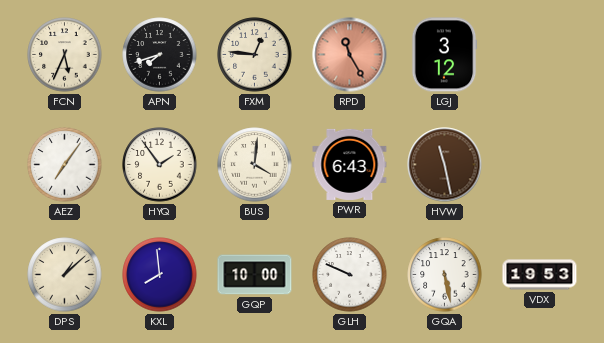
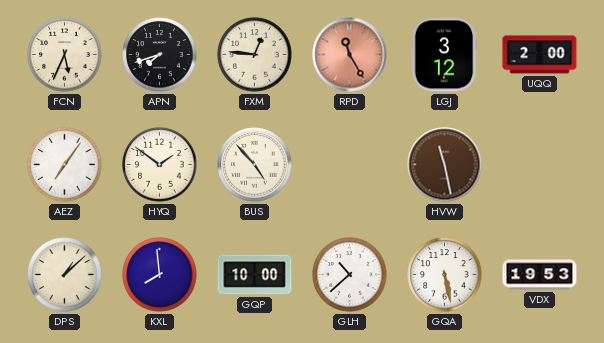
UQQ: none -> 2:00 (540, 55)
HYQ: 1:54 -> 1:51 (160, 165)
BUS: 4:01 -> 4:53 (255, 165)
PWR: 6:43 -> none (350, 164)
GLH: 9:49 -> 10:38 (350, 275)
